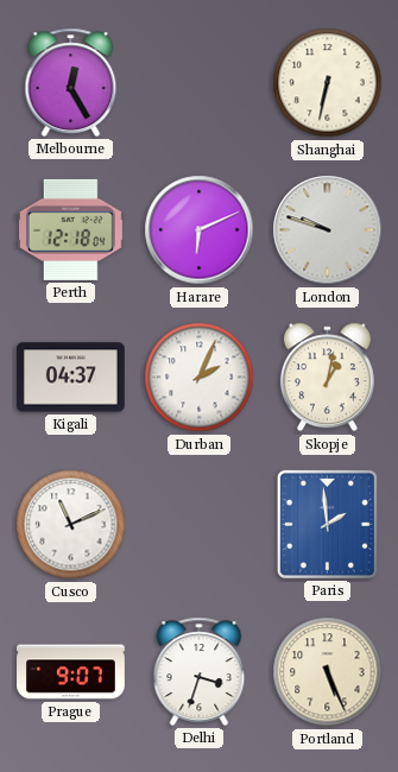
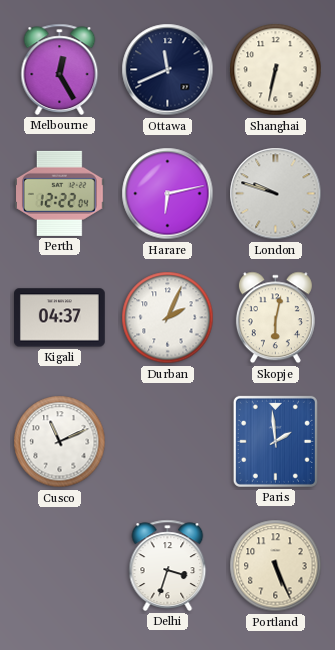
Ottawa: none -> 11:41 (168, 70)
Perth: 12:18 -> 12:22 (59, 193)
Harare: 6:11 -> 6:13 (168, 194)
Skopje: 1:02 -> 6:02 (275, 318)
Prague: 9:07 -> none (71, 672)
